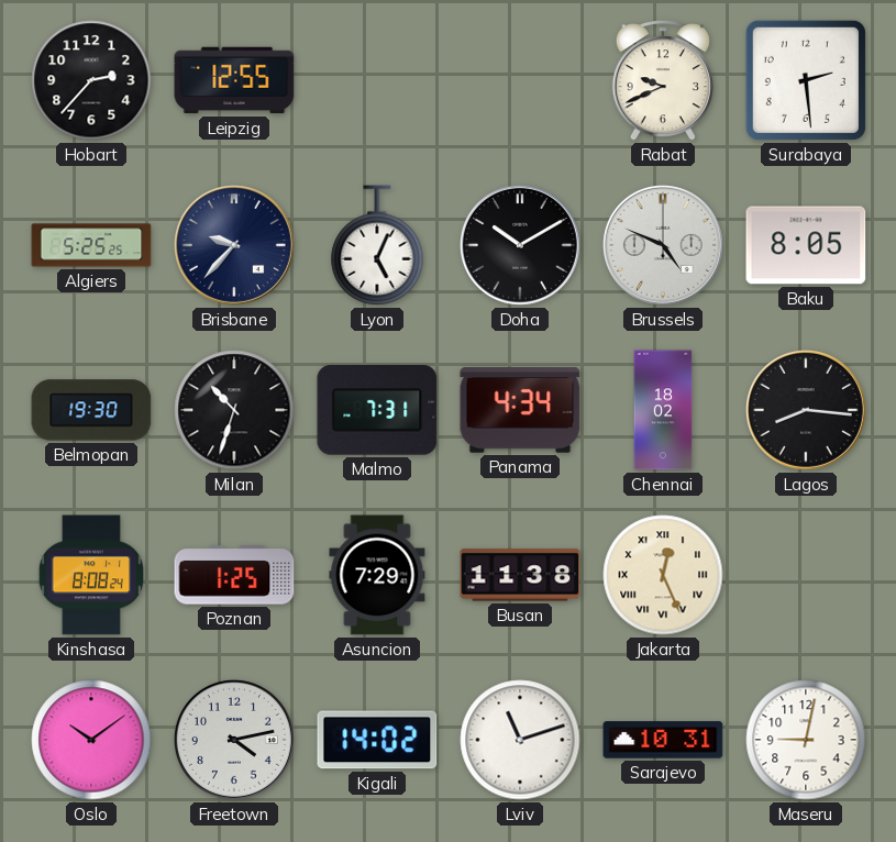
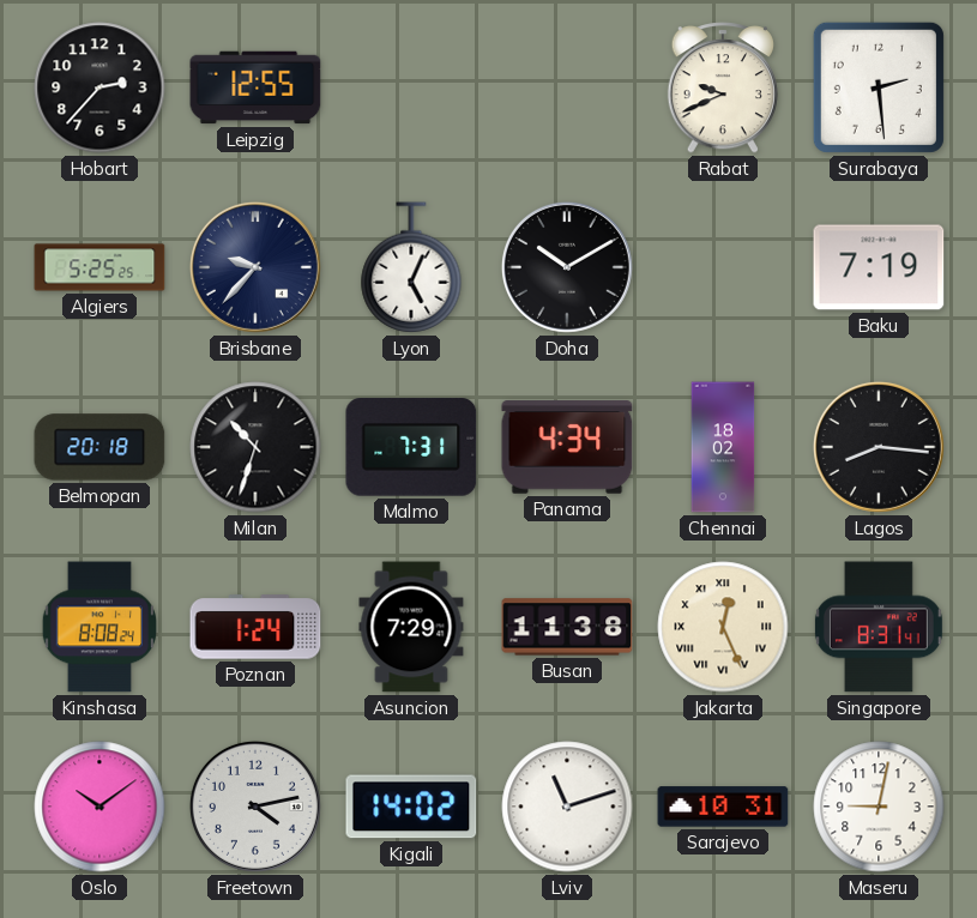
Brussels: 4:49 -> none (663, 245)
Baku: 8:05 -> 7:19 (879, 267)
Belmopan: 19:30 -> 20:18 (99, 447)
Poznan: 1:25 -> 1:24 (255, 627)
Singapore: none -> 8:31 (879, 627)
